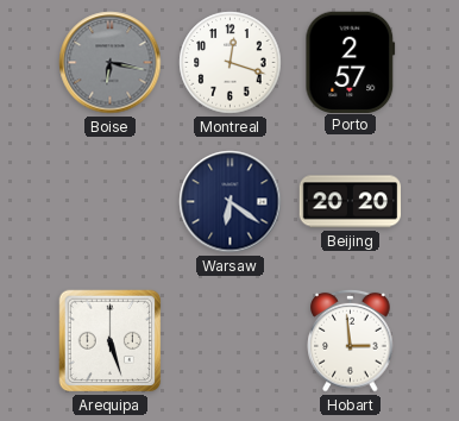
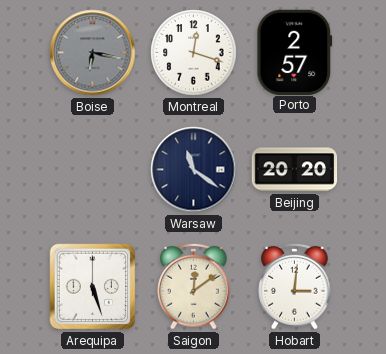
Warsaw: 6:21 -> 11:21 (194, 170)
Saigon: none -> 12:09 (194, 286)
Hobart: 2:59 -> 3:01 (295, 286)
